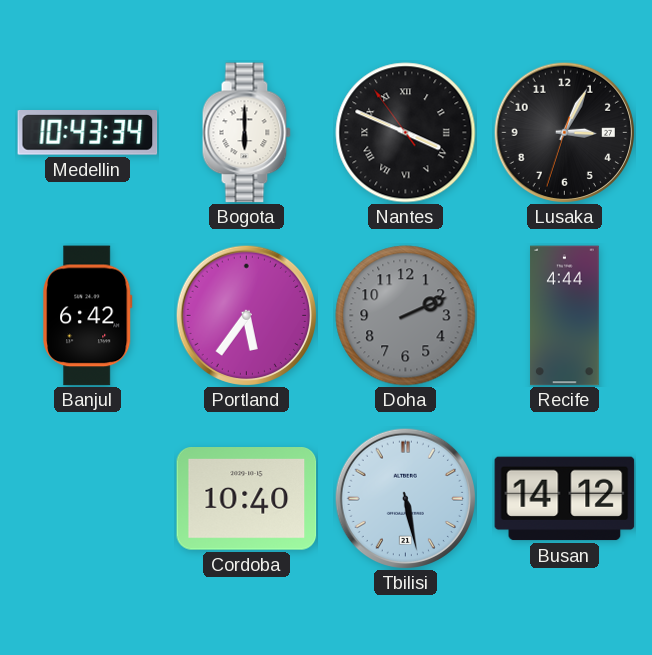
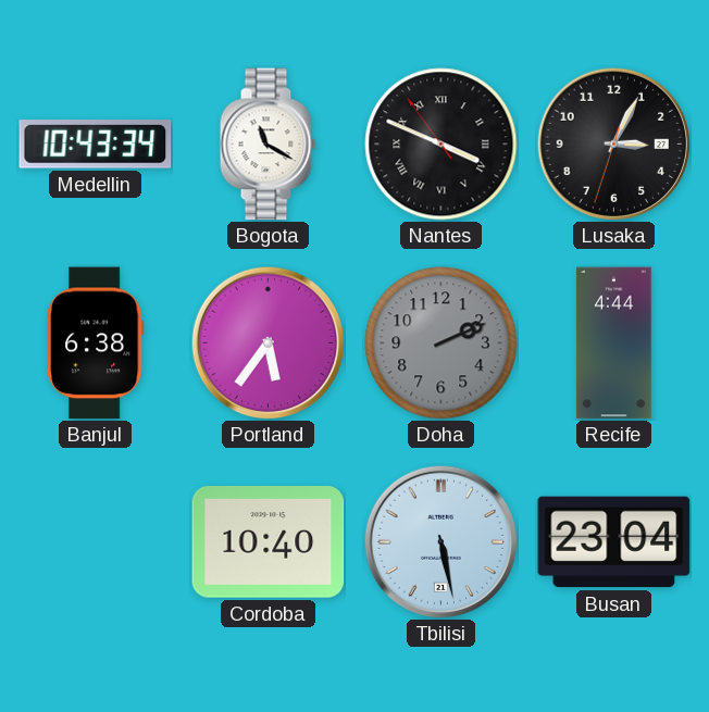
Bogota: 6:00 -> 11:20 (268, 145)
Banjul: 6:42 -> 6:38 (96, 343)
Busan: 14:12 -> 23:04 (614, 542)
